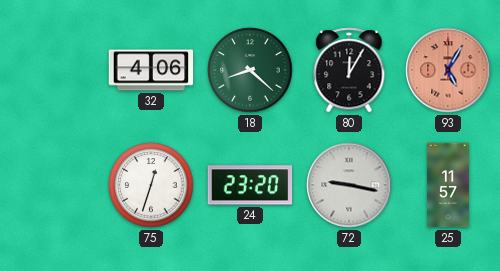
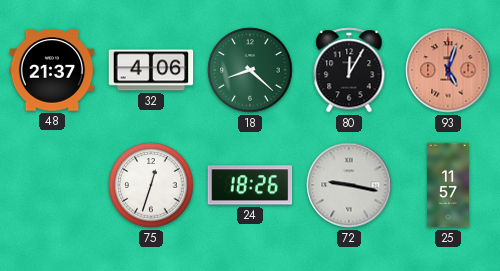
48: none -> 21:37 (52, 70)
93: 5:05 -> 5:03 (448, 70)
24: 23:20 -> 18:26 (250, 185)
